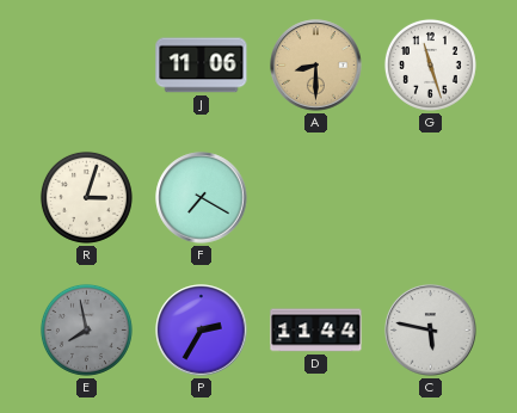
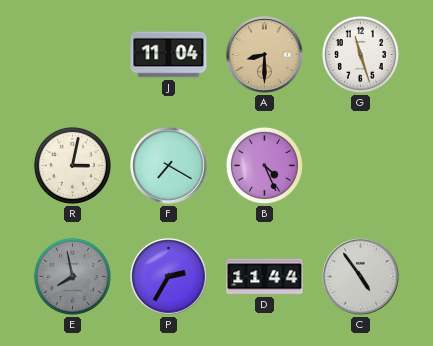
J: 11:06 -> 11:04 (169, 55)
R: 3:03 -> 3:02 (72, 165)
B: none -> 4:26 (264, 165)
C: 5:47 -> 4:54 (361, 277)
